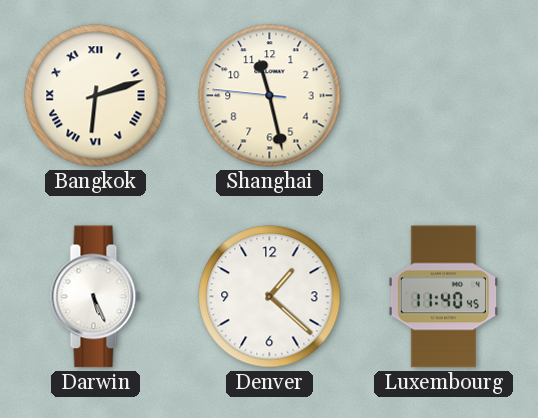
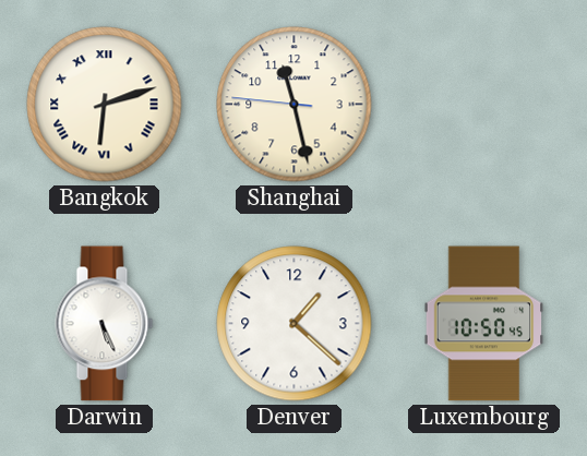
Luxembourg: 11:40 -> 10:50 (484, 324)
